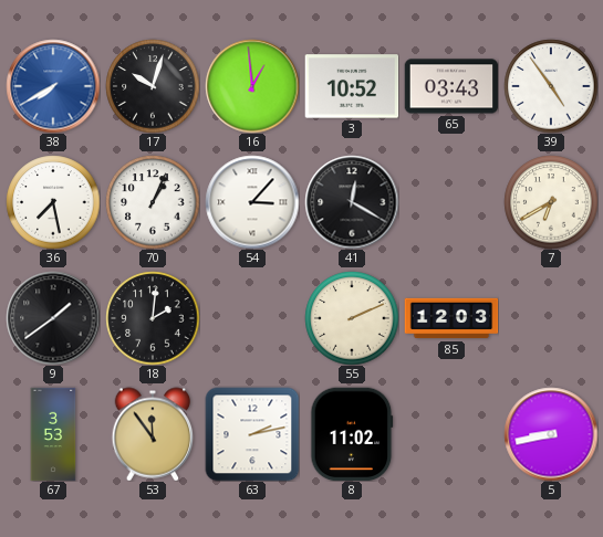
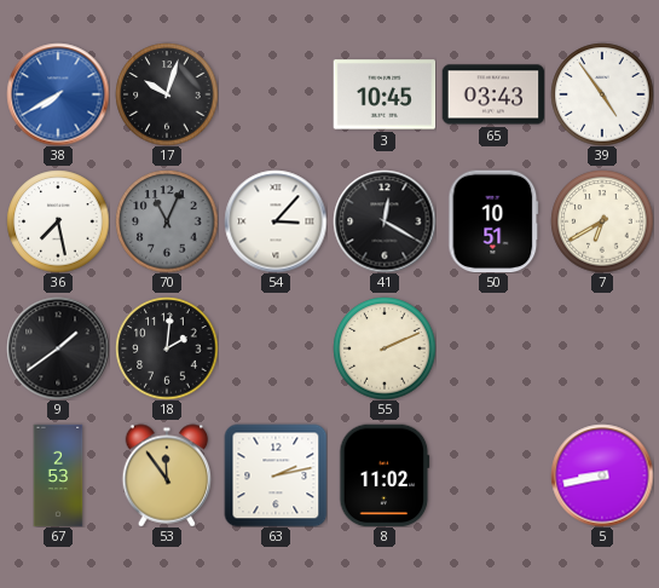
16: 12:59 -> none (252, 86)
3: 10:52 -> 10:45 (385, 94)
70: 1:04 -> 11:04 (167, 221)
70 dial: white -> grey (167, 221)
50: none -> 10:51 (493, 221)
85: 12:03 -> none (451, 318)
67: 3:53 -> 2:53 (58, 475)
